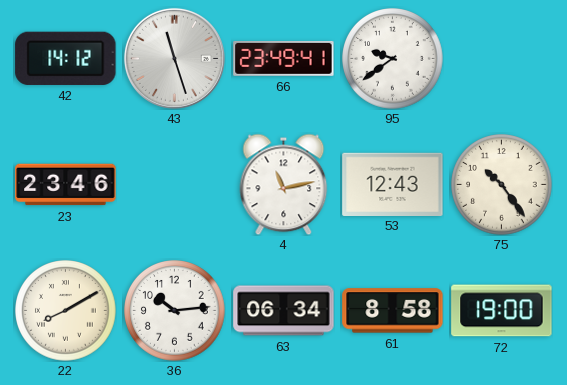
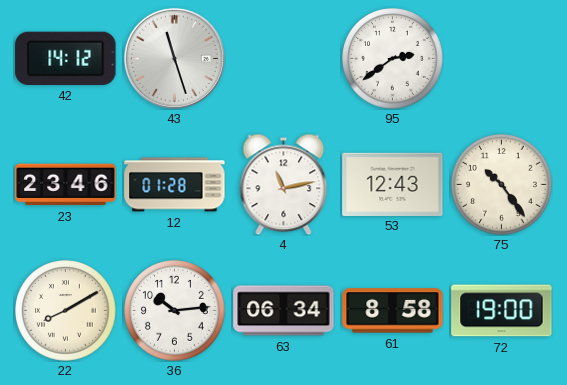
66: 23:49 -> none (284, 58)
95: 9:39 -> 2:39 (393, 59)
12: none -> 01:28 (175, 185)
